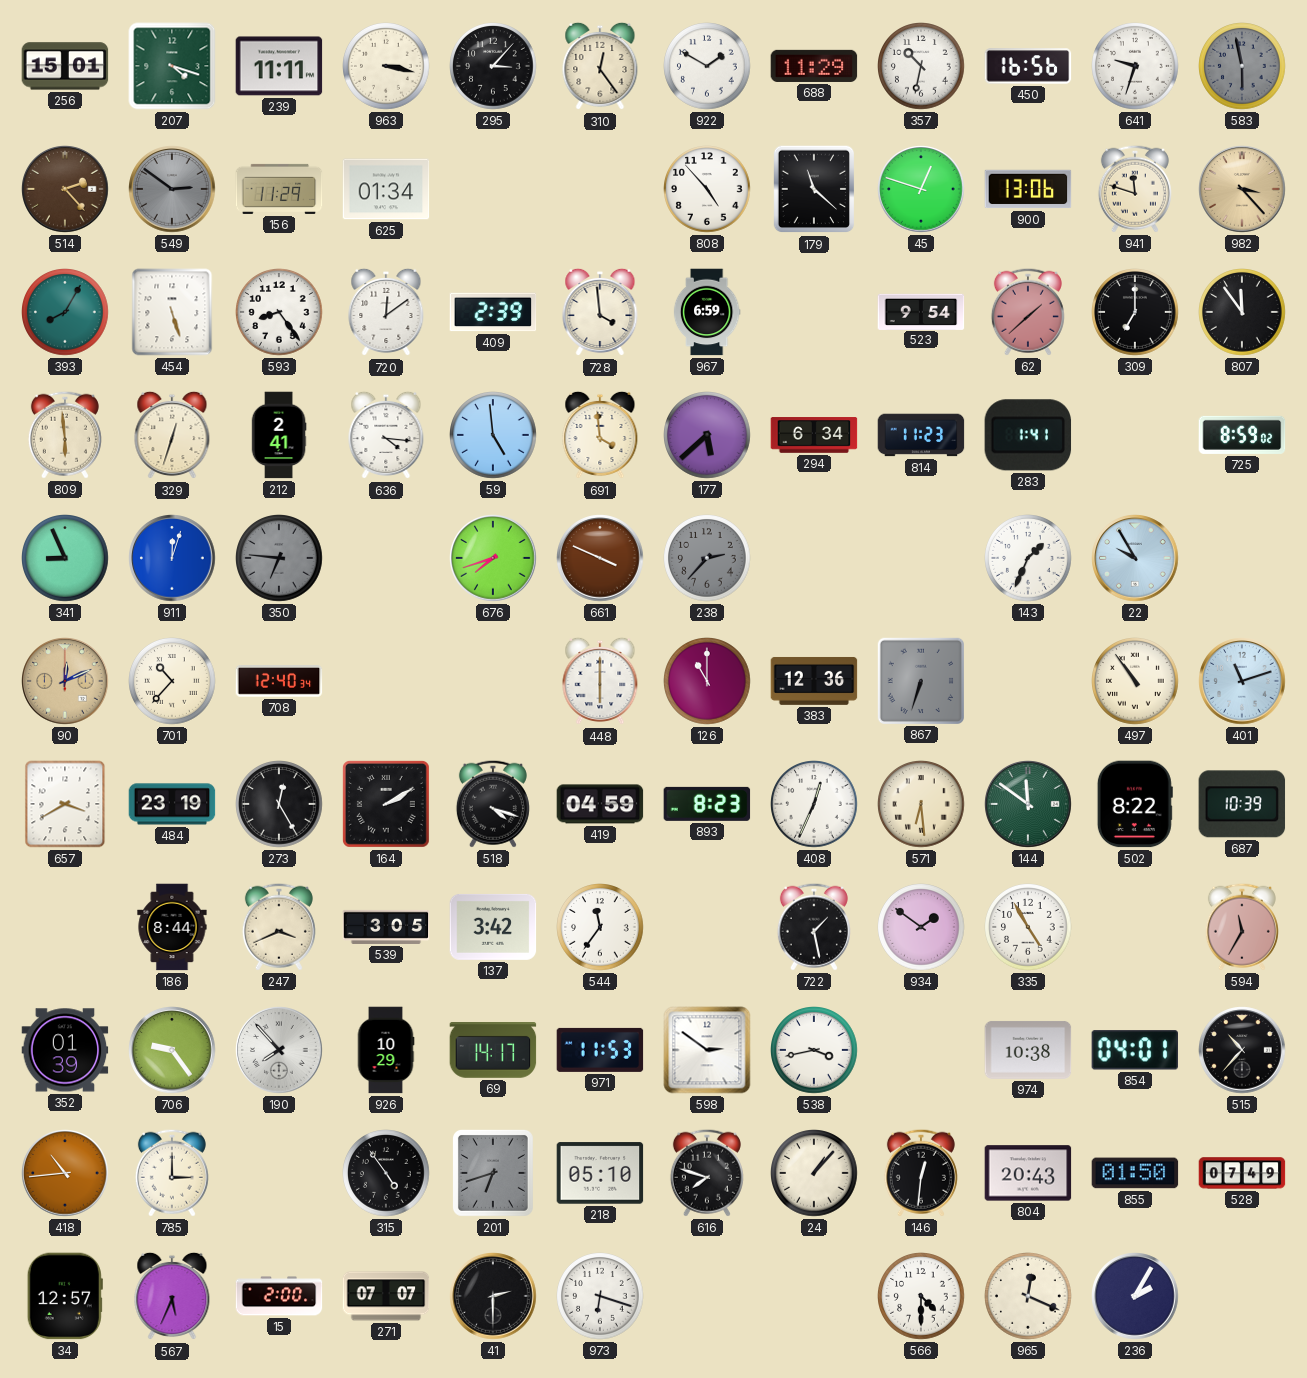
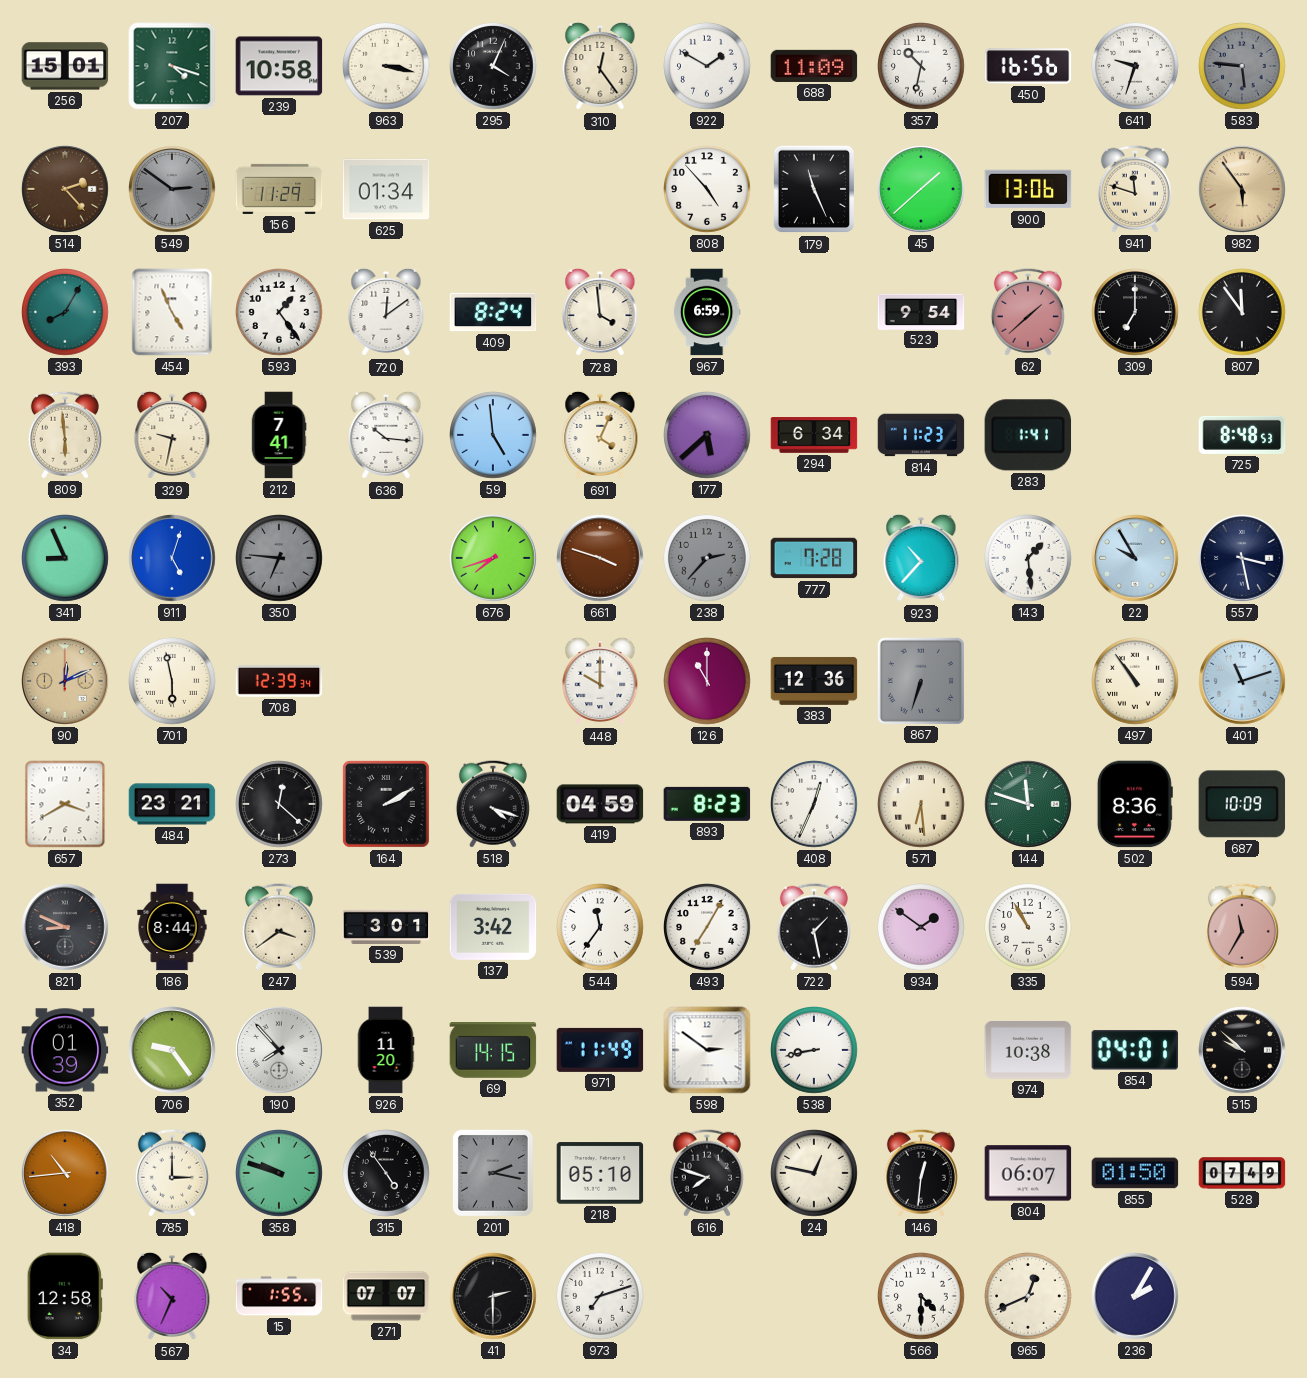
239: 11:11 -> 10:58 (279, 66)
295: 3:07 -> 4:04 (493, 66)
688: 11:29 -> 11:09 (814, 66)
583: 5:58 -> 5:46 (1242, 66)
179: 11:22 -> 11:26 (814, 189)
45: 12:48 -> 1:38 (921, 189)
982: 3:23 -> 5:54 (1242, 189)
454: 5:27 -> 4:56 (172, 312)
593: 8:24 -> 1:24 (279, 312)
409: 2:39 -> 8:24 (493, 312)
329: 12:33 -> 9:32 (172, 435)
212: 2:41 -> 7:41 (279, 435)
636: 4:16 -> 10:16 (386, 435)
691: 3:59 -> 4:04 (600, 435)
725: 8:59 -> 8:48 (1242, 435)
911: 12:03 -> 5:03 (172, 558)
661: 3:49 -> 3:48 (600, 558)
777: none -> 7:28 (814, 558)
923: none -> 10:37 (921, 558)
143: 1:34 -> 1:29 (1028, 558)
557: none -> 3:28 (1242, 558)
701: 10:37 -> 5:58 (172, 681)
708: 12:40 -> 12:39 (279, 682)
448: 6:00 -> 10:00 (600, 681)
484: 23:19 -> 23:21 (172, 804)
273: 12:25 -> 12:22 (279, 804)
144: 11:51 -> 11:48 (1028, 804)
502: 8:22 -> 8:36 (1135, 804)
687: 10:39 -> 10:09 (1242, 804)
821: none -> 8:49 (65, 927)
247: 3:41 -> 3:39 (279, 927)
539: 3:05 -> 3:01 (386, 927)
493: none -> 7:05 (707, 927)
335: 4:55 -> 10:55 (1028, 927)
926: 10:29 -> 11:20 (386, 1050)
69: 14:17 -> 14:15 (493, 1051)
971: 11:53 -> 11:49 (600, 1050)
538: 3:43 -> 8:43 (814, 1050)
515: 10:37 -> 9:52 (1242, 1050)
358: none -> 9:48 (279, 1173)
201: 6:42 -> 2:17 (493, 1173)
24: 1:07 -> 12:47 (814, 1173)
804: 20:43 -> 06:07 (1028, 1173)
34: 12:57 -> 12:58 (65, 1296)
567: 5:34 -> 10:34 (172, 1296)
15: 2:00 -> 1:55 (279, 1296)
973: 6:18 -> 7:12 (600, 1296)
965: 12:19 -> 12:41 (1028, 1296)
